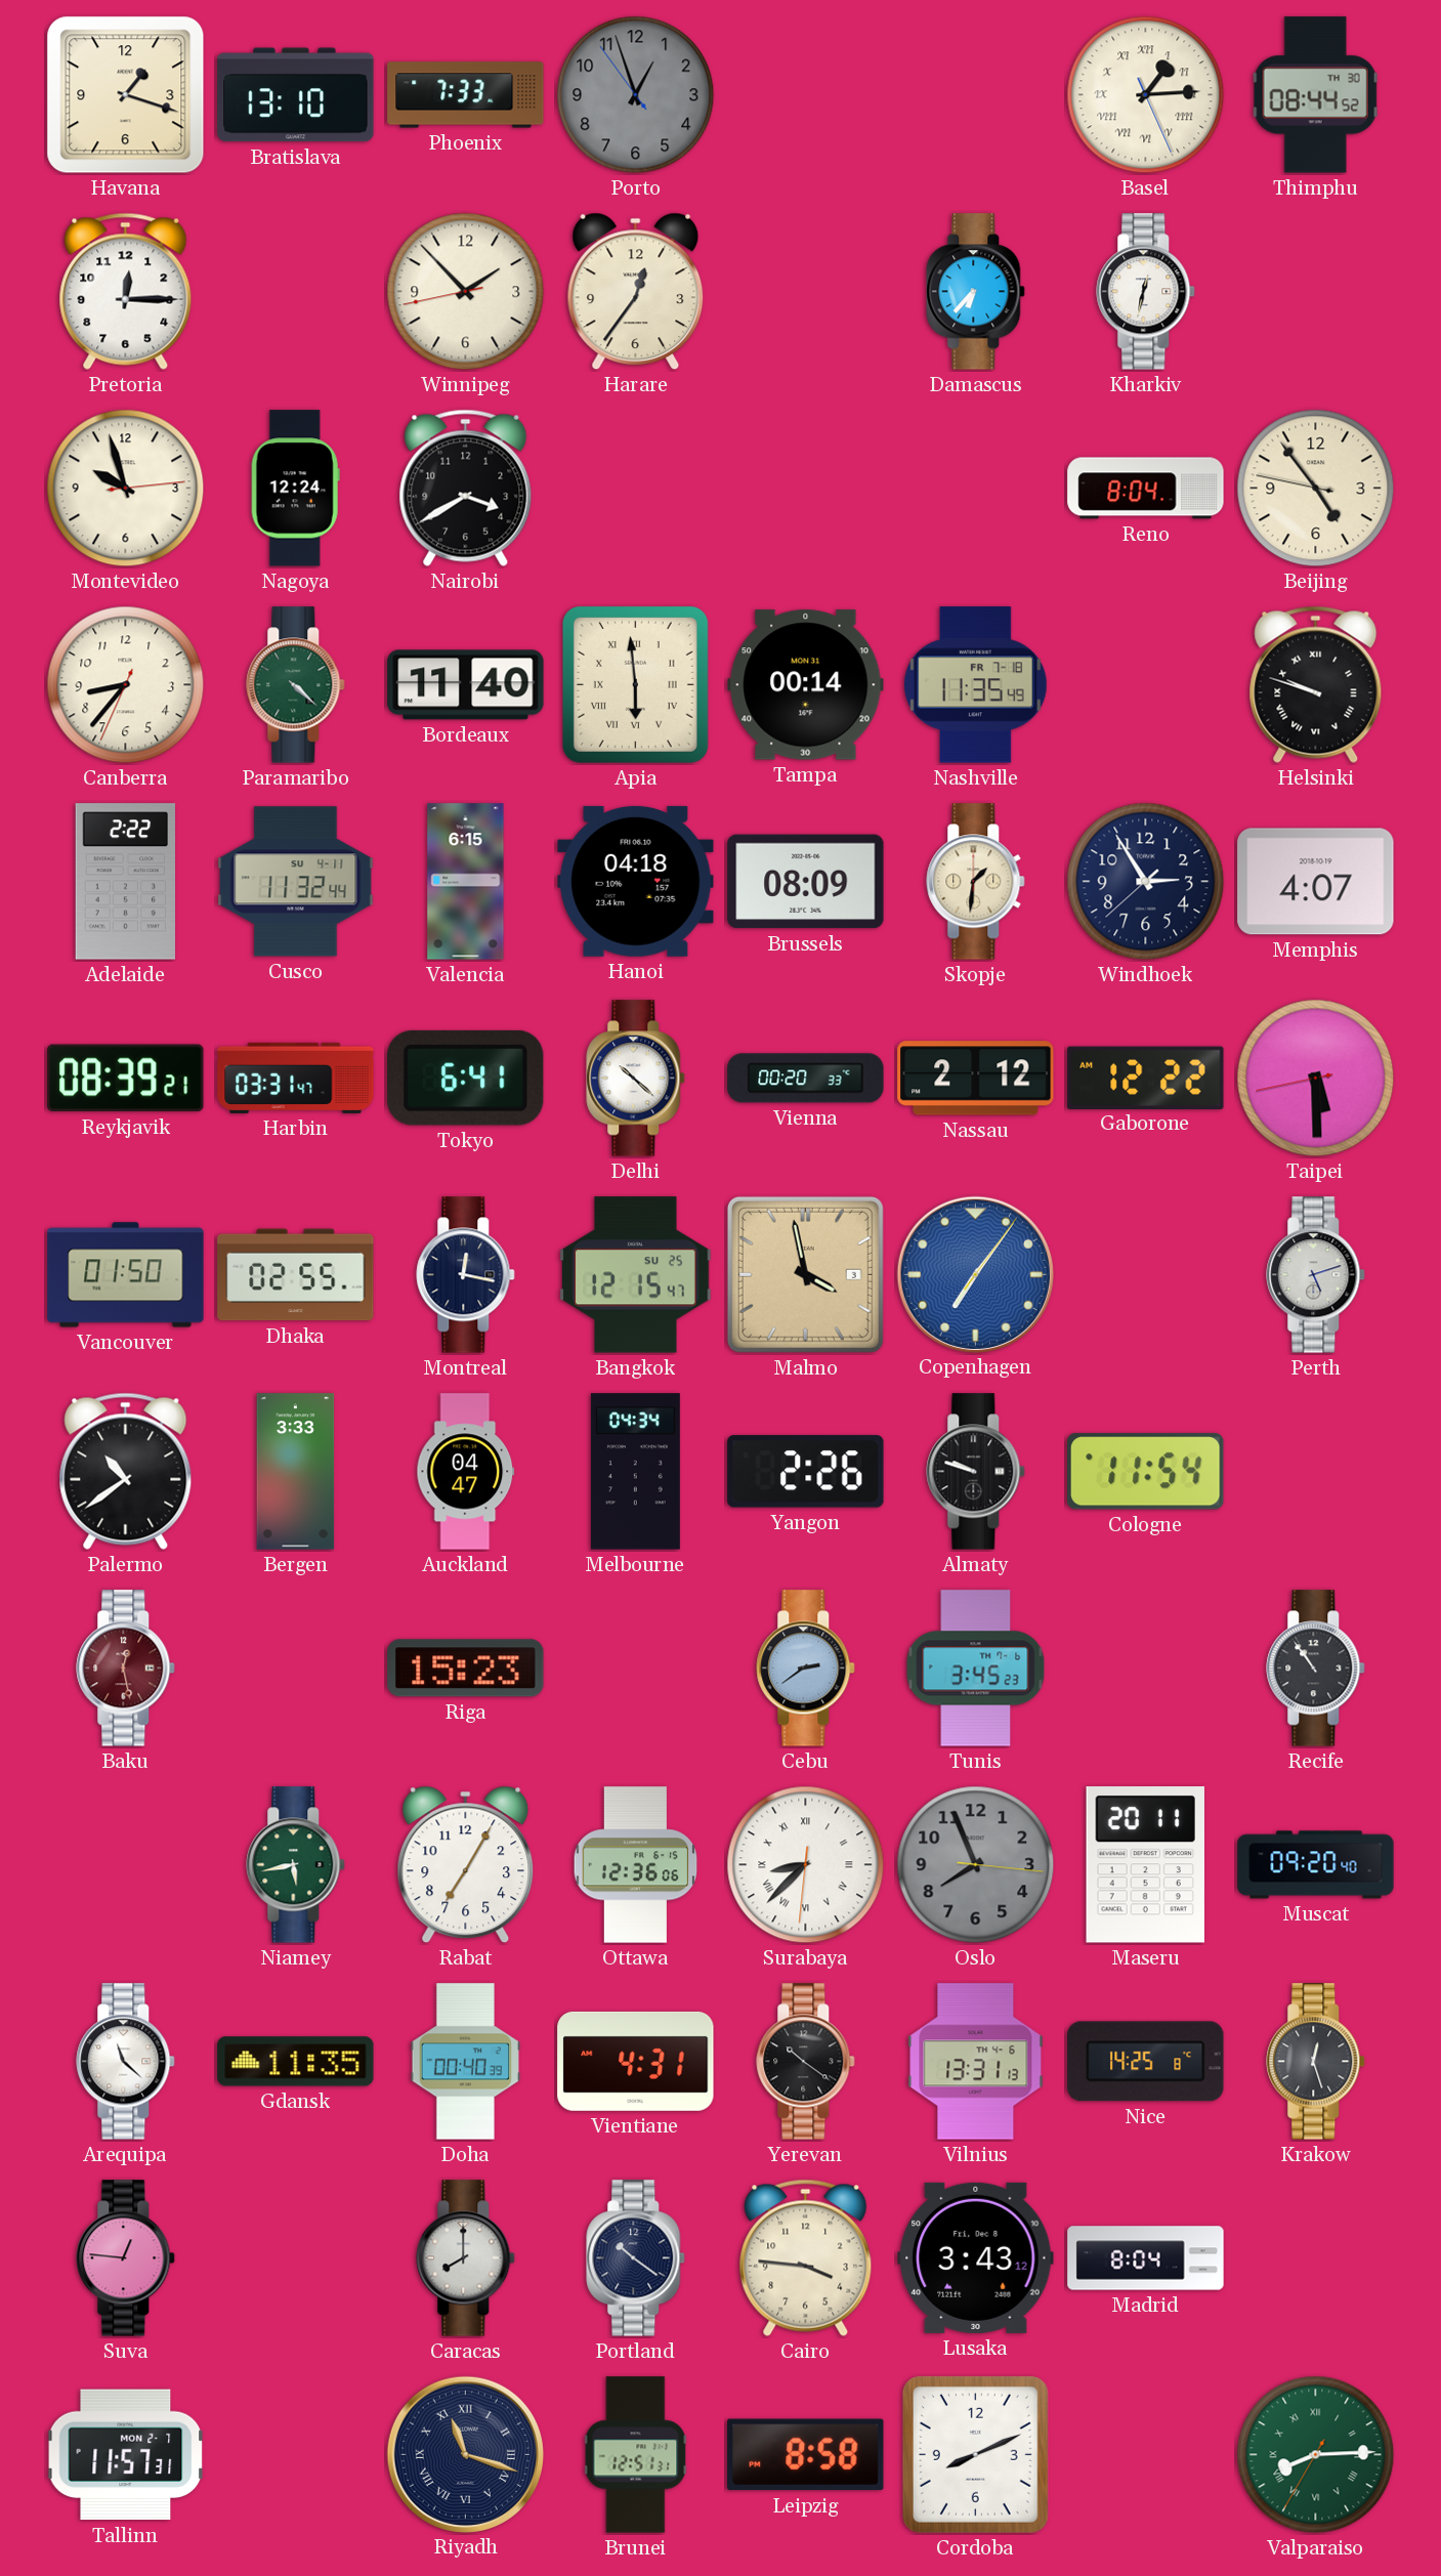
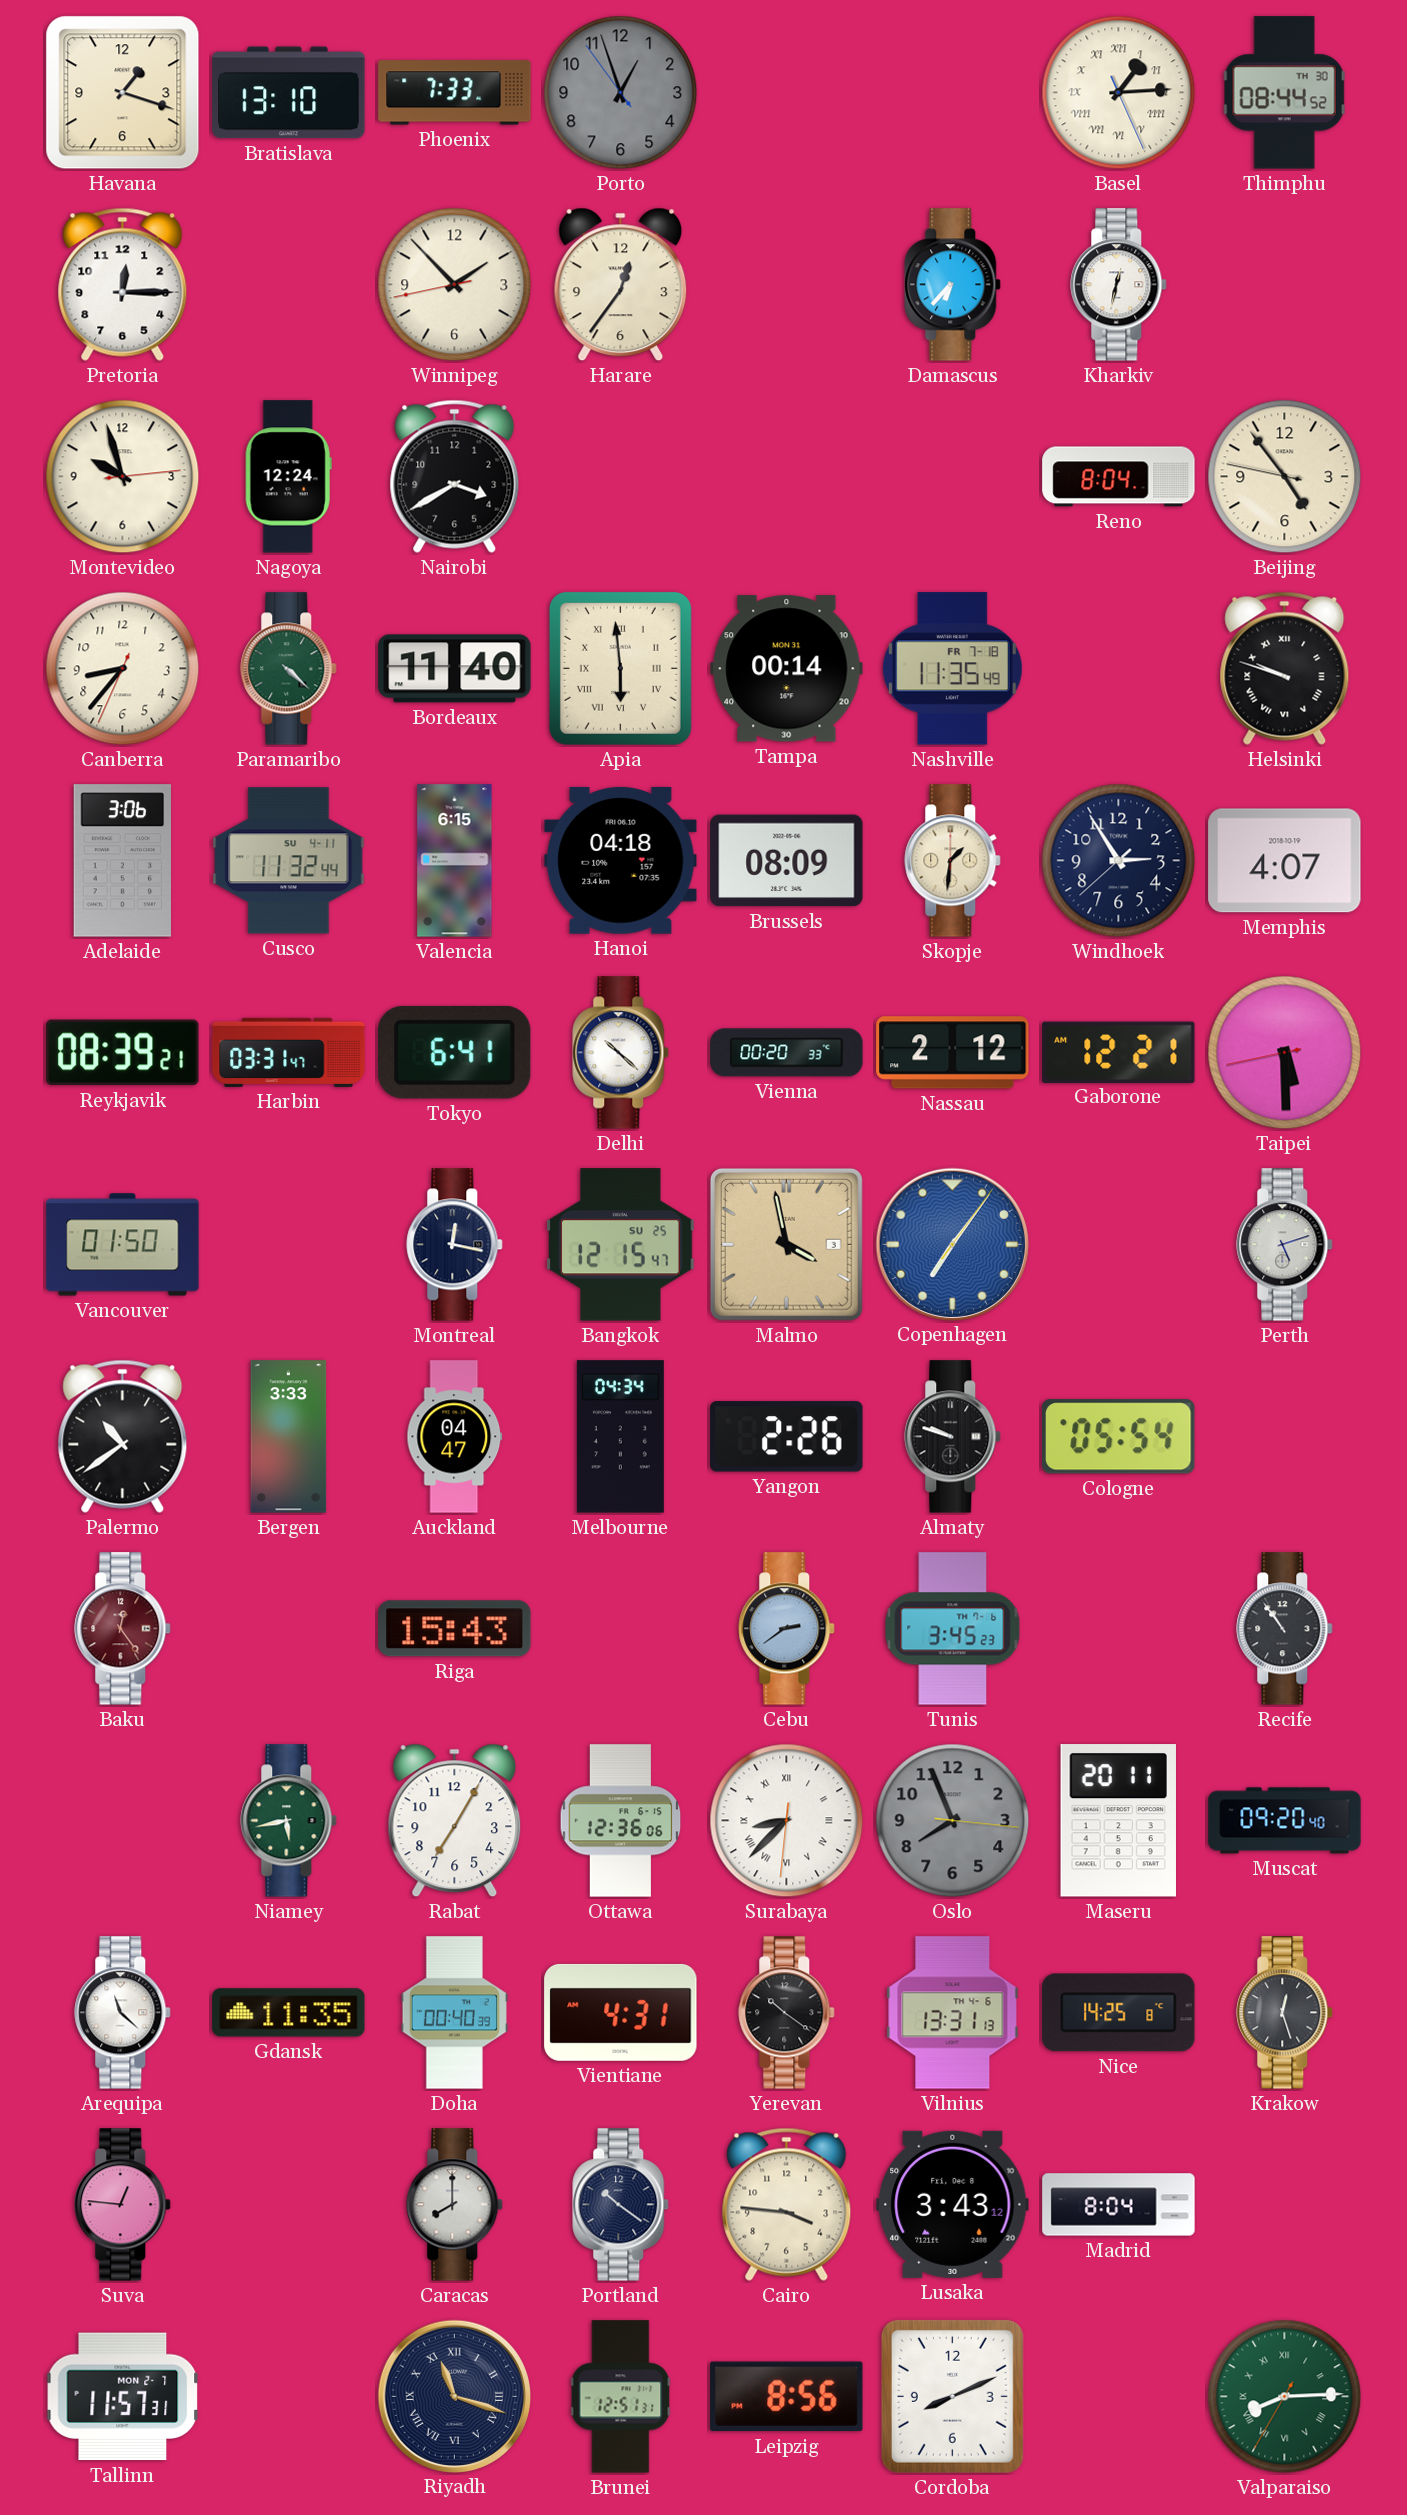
Adelaide: 2:22 -> 3:06 (122, 861)
Gaborone: 12:22 -> 12:21 (1119, 1052)
Dhaka: 02:55 -> none (296, 1275)
Cologne: 11:54 -> 05:54 (1119, 1437)
Baku: 12:28 -> 12:24 (123, 1629)
Riga: 15:23 -> 15:43 (455, 1629)
Leipzig: 8:58 -> 8:56 (787, 2397)
